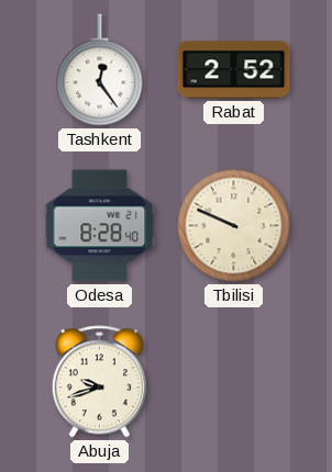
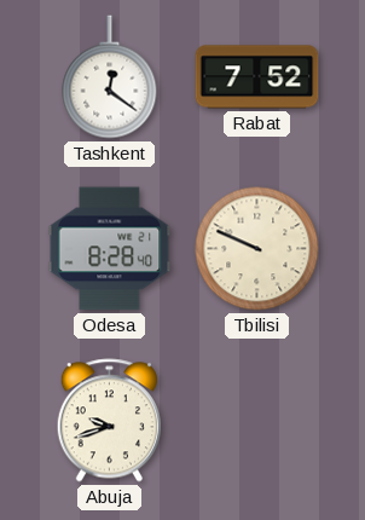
Tashkent: 12:24 -> 12:21 (110, 77)
Rabat: 2:52 -> 7:52 (257, 77)
